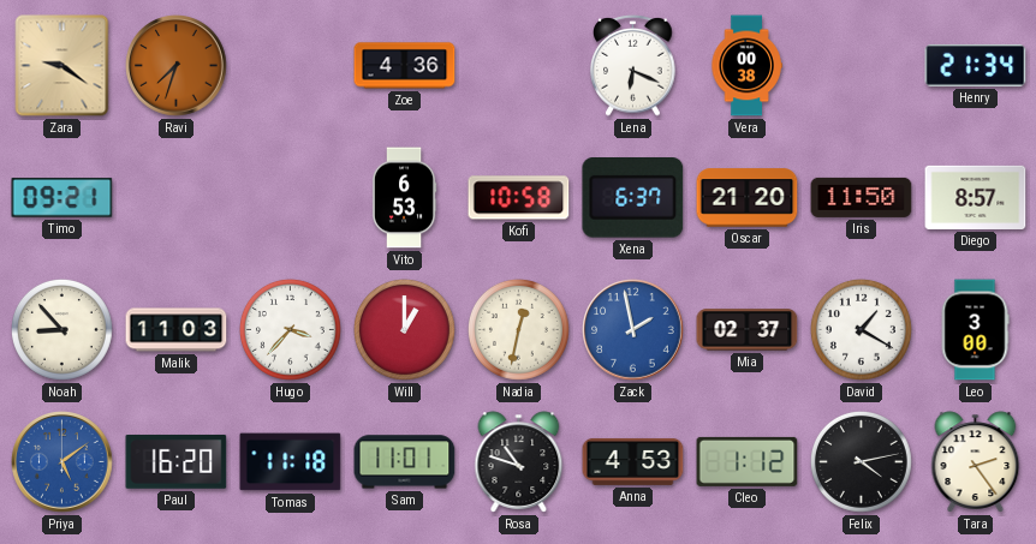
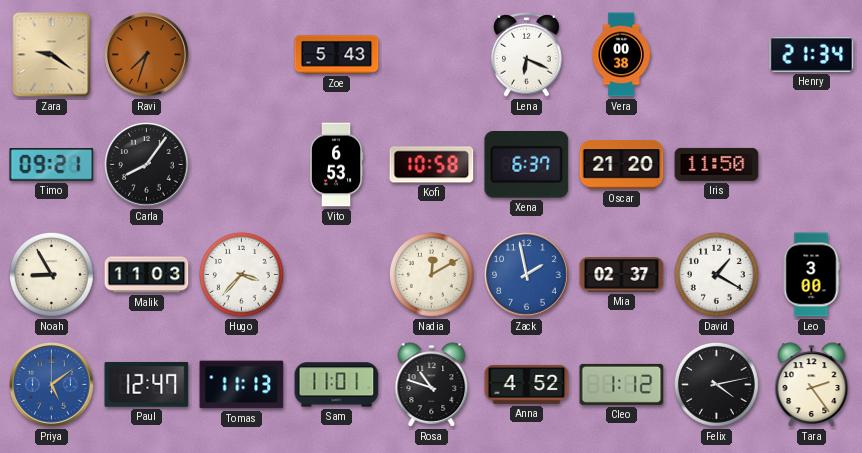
Zoe: 4:36 -> 5:43 (337, 55)
Carla: none -> 8:06 (147, 165)
Diego: 8:57 -> none (976, 197)
Noah: 8:53 -> 8:55 (51, 274)
Will: 1:00 -> none (404, 329)
Nadia: 12:32 -> 12:10 (431, 274)
Paul: 16:20 -> 12:47 (147, 384)
Tomas: 11:18 -> 11:13 (242, 385)
Anna: 4:53 -> 4:52 (527, 384)
